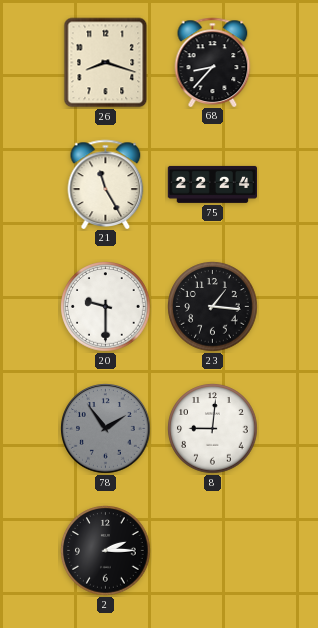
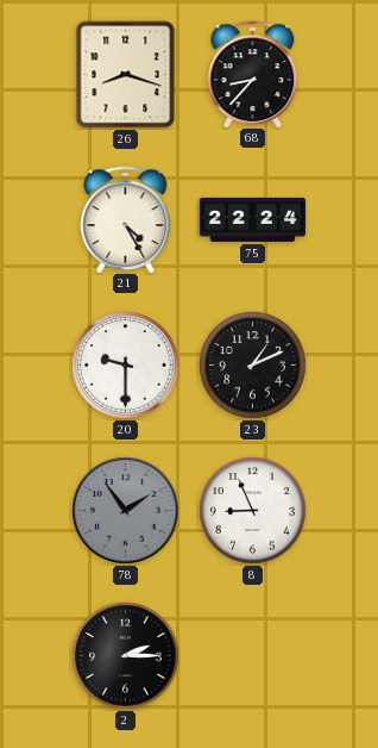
21: 11:25 -> 4:25 (126, 219)
23: 1:16 -> 1:11 (253, 366)
8: 9:01 -> 8:56 (253, 511)
